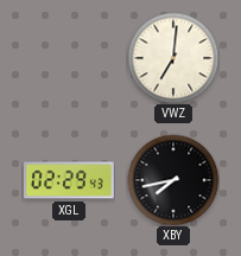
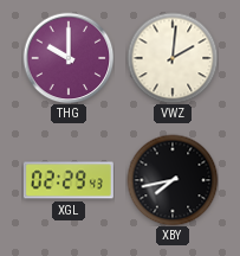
THG: none -> 10:00 (69, 58)
VWZ: 7:01 -> 2:01 (173, 58)
